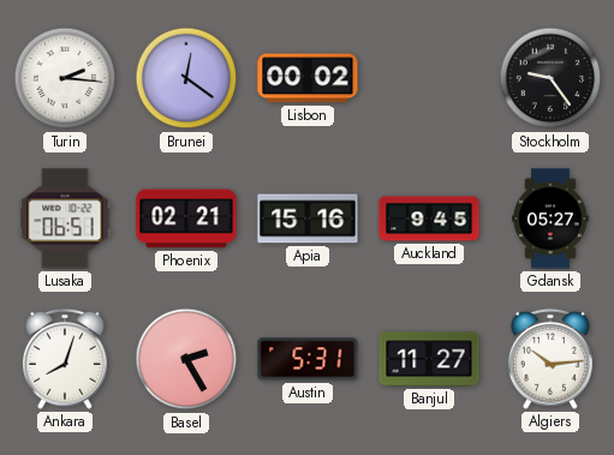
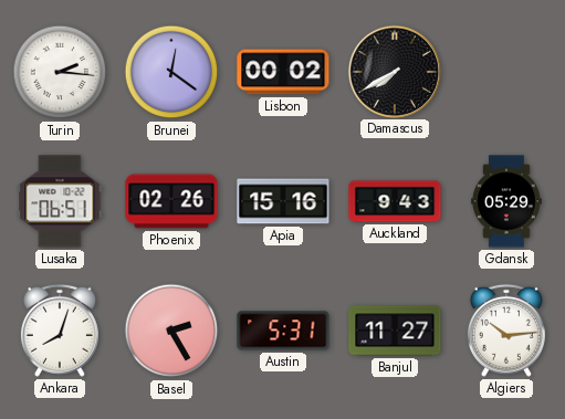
Damascus: none -> 7:40 (394, 71)
Stockholm: 9:24 -> none (550, 78)
Phoenix: 02:21 -> 02:26 (171, 201)
Auckland: 9:45 -> 9:43 (395, 201)
Gdansk: 05:27 -> 05:29 (506, 201)
